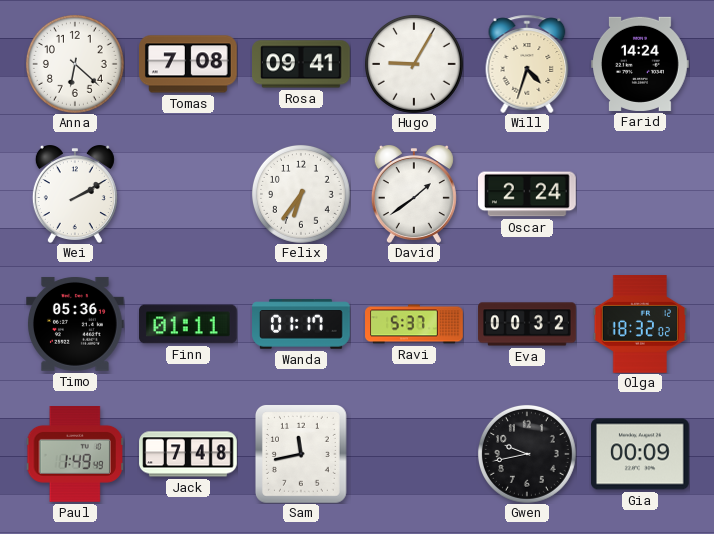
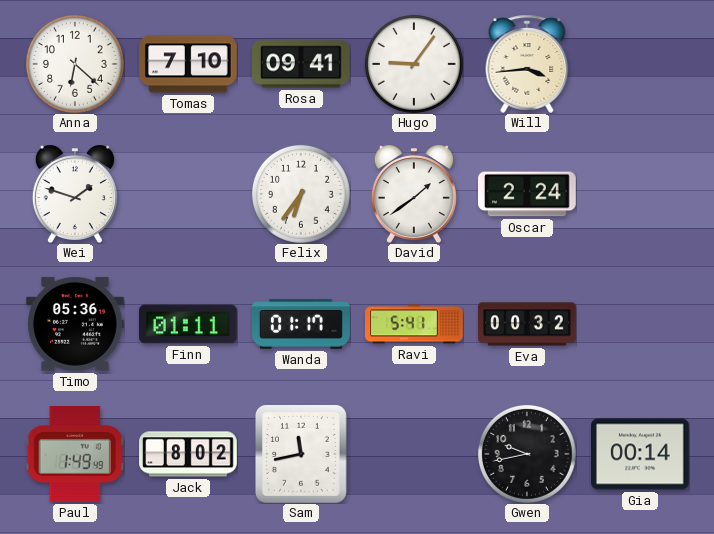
Tomas: 7:08 -> 7:10 (189, 64)
Hugo: 9:05 -> 9:06 (414, 64)
Will: 4:33 -> 3:44 (527, 64)
Farid: 14:24 -> none (641, 64)
Wei: 2:10 -> 1:48 (75, 194)
Ravi: 5:37 -> 5:41 (414, 324)
Olga: 18:32 -> none (640, 325)
Jack: 7:48 -> 8:02 (188, 454)
Gia: 00:09 -> 00:14 (641, 454)
